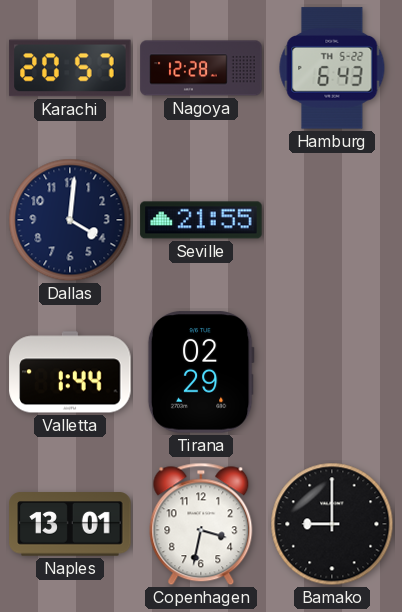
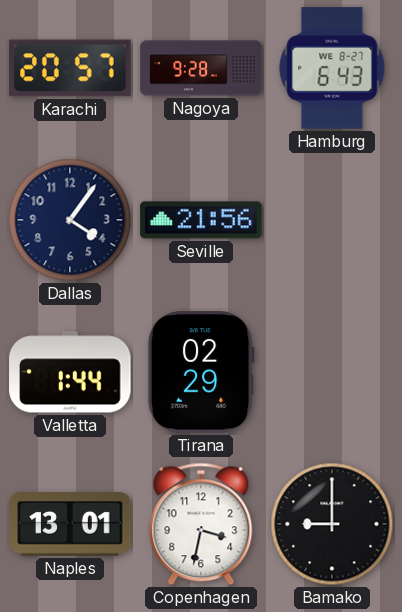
Nagoya: 12:28 -> 9:28 (201, 68)
Hamburg date: TH 5-22 -> WE 8-27 (332, 68)
Dallas: 4:01 -> 4:06 (70, 220)
Seville: 21:55 -> 21:56 (201, 220)
